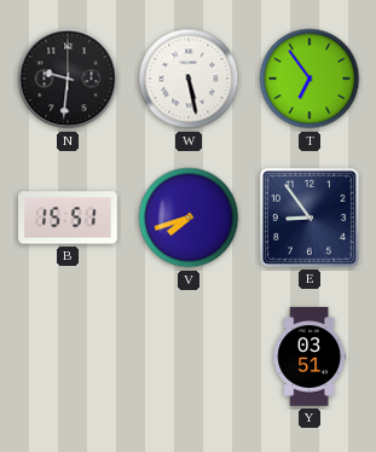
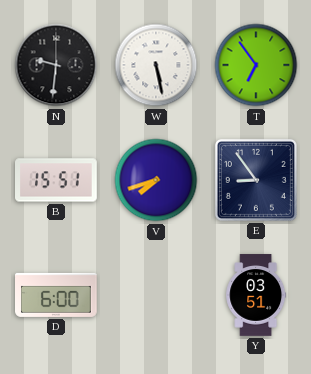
D: none -> 6:00 (57, 295)
